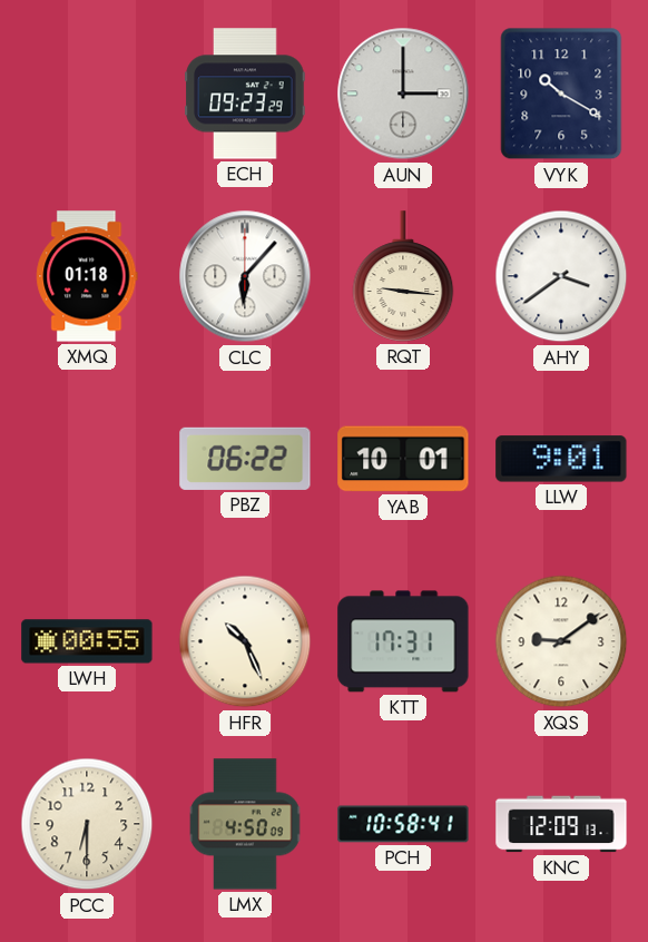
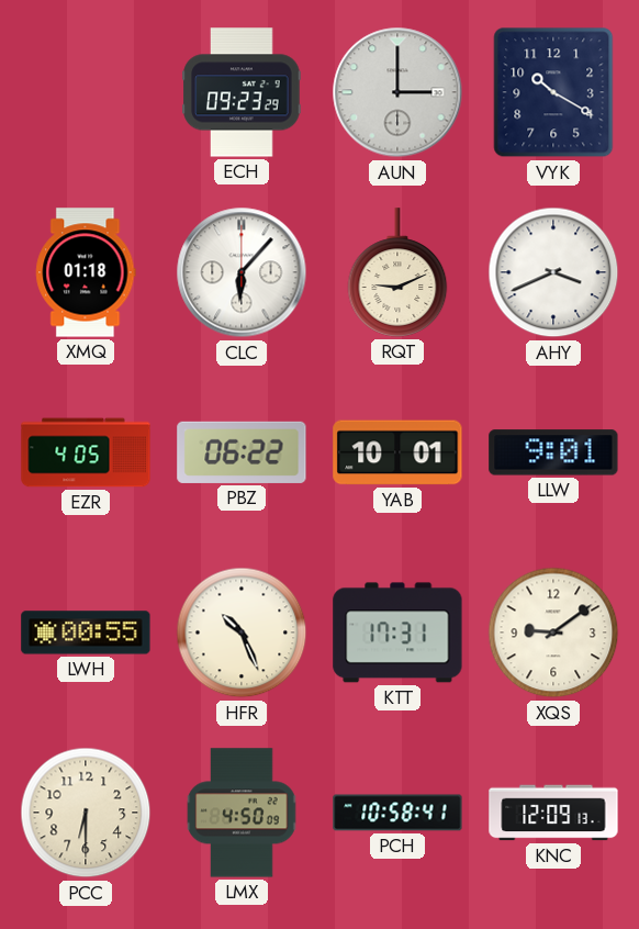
RQT: 9:16 -> 9:11 (397, 272)
AHY: 3:39 -> 3:41 (553, 272)
EZR: none -> 4:05 (86, 452)
